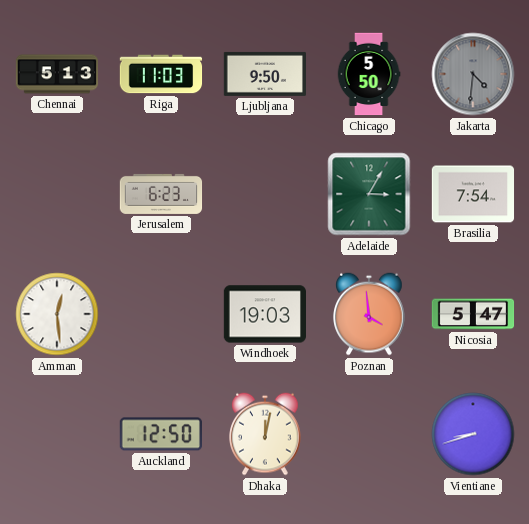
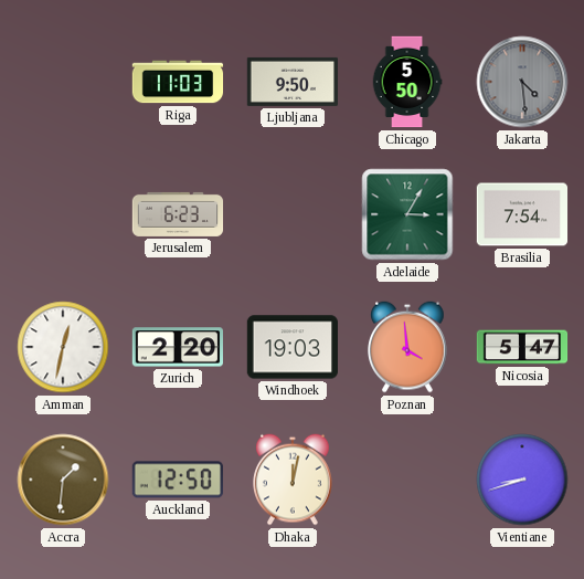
Chennai: 5:13 -> none (57, 74)
Jakarta: 4:31 -> 4:29 (522, 82)
Amman: 12:29 -> 12:32 (63, 347)
Zurich: none -> 2:20 (178, 347)
Accra: none -> 1:31 (63, 480)
